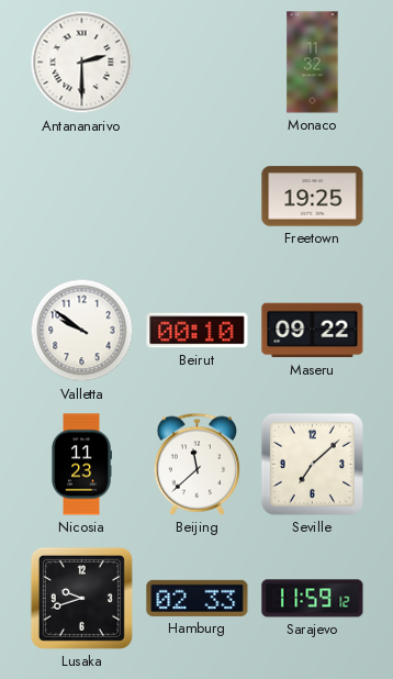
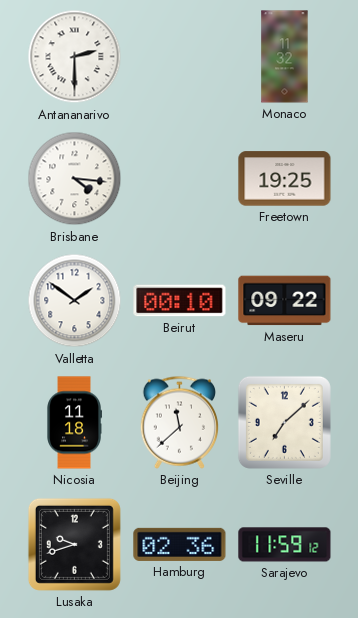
Brisbane: none -> 4:16 (75, 179)
Valletta: 9:51 -> 1:51 (75, 301)
Nicosia: 11:23 -> 11:18 (74, 423)
Hamburg: 02:33 -> 02:36 (180, 544)
